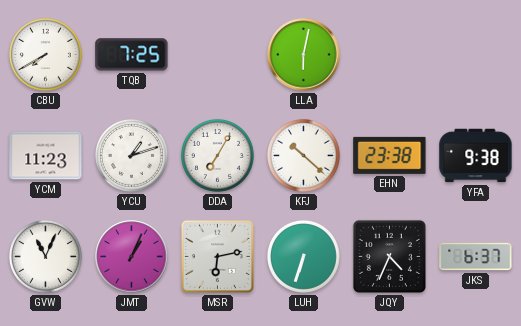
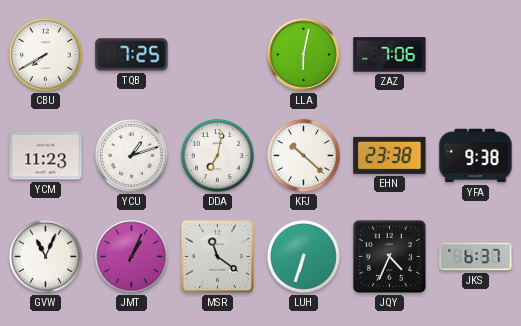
ZAZ: none -> 7:06 (390, 55)
DDA: 7:05 -> 7:02 (217, 155)
MSR: 6:13 -> 11:21 (217, 256)
